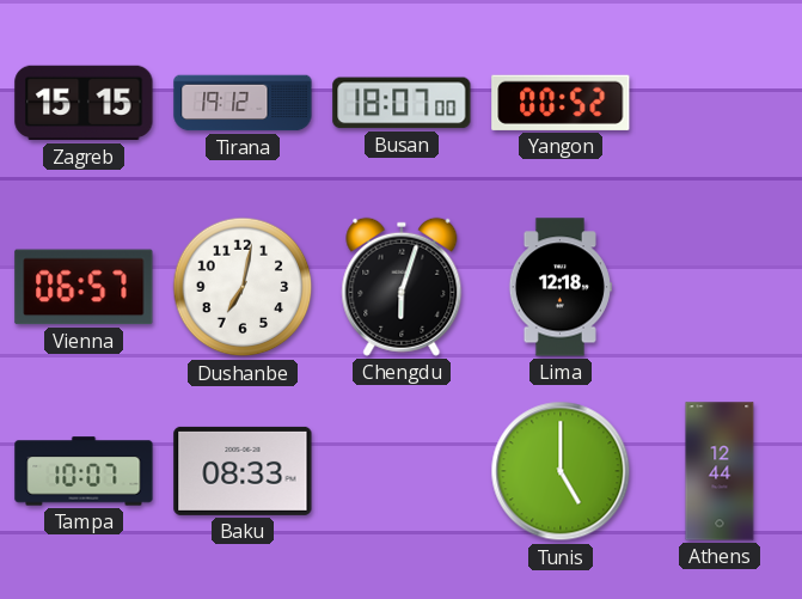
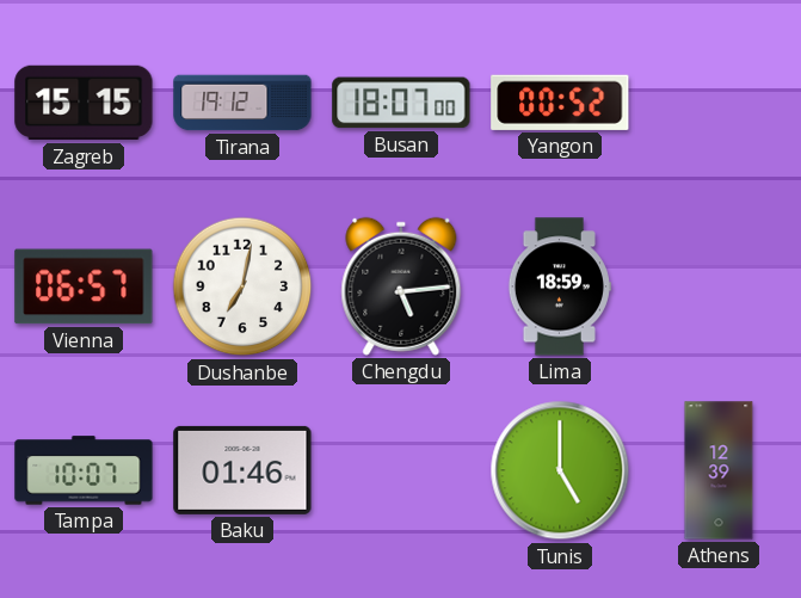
Chengdu: 6:03 -> 5:14 (401, 286)
Lima: 12:18 -> 18:59 (559, 286)
Baku: 08:33 -> 01:46 (242, 470)
Athens: 12:44 -> 12:39 (719, 470)
